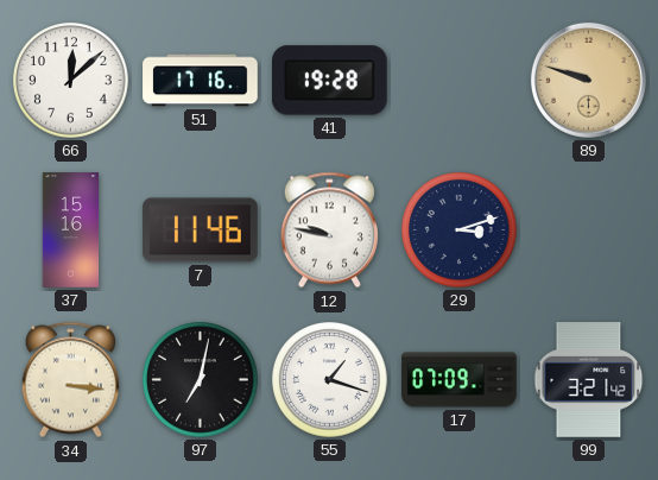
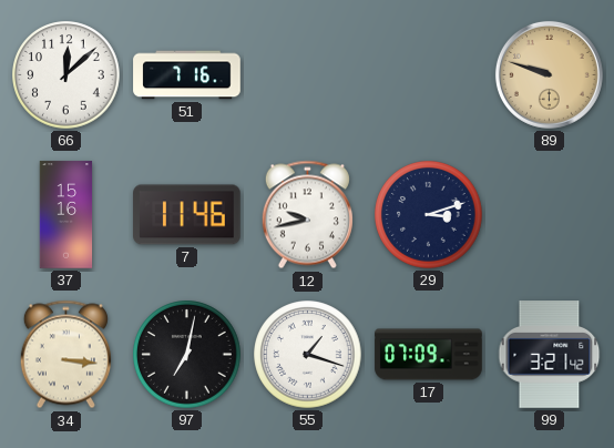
51: 17:16 -> 7:16 (187, 75)
41: 19:28 -> none (330, 81)
12: 9:47 -> 9:43 (307, 215)
